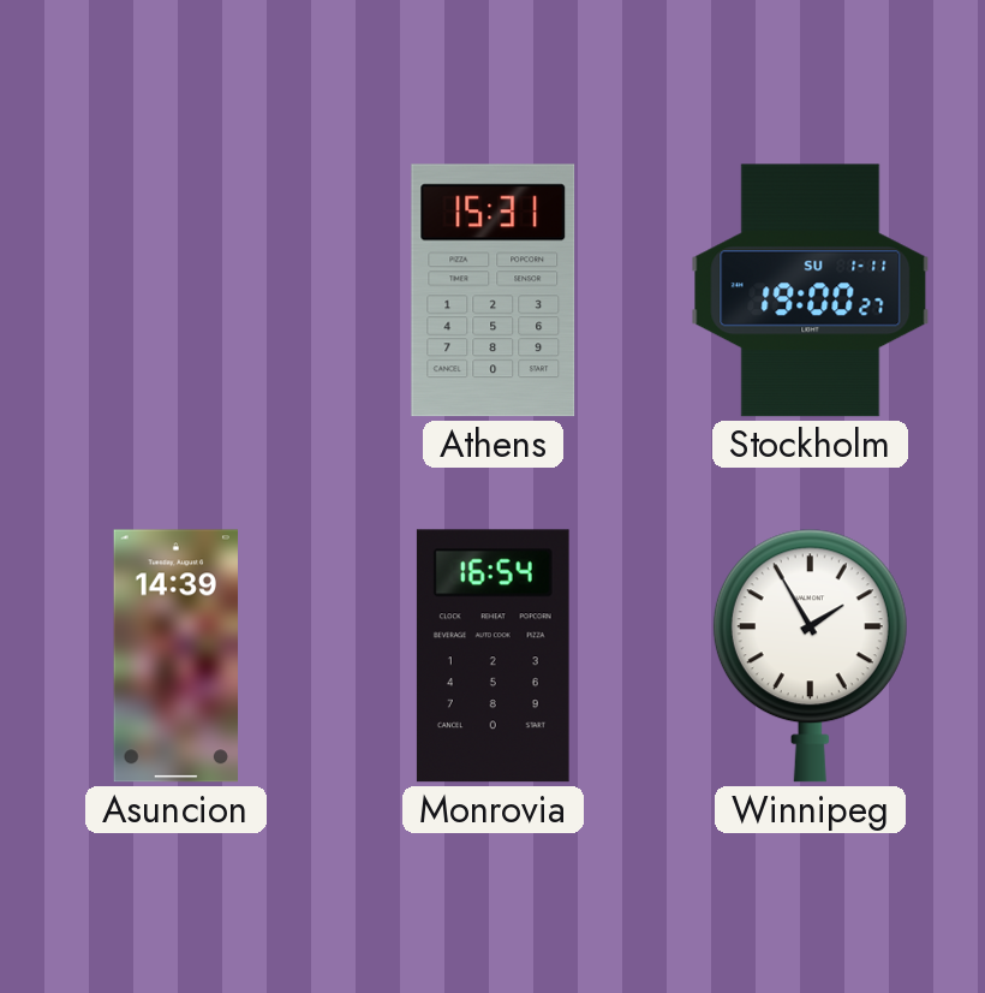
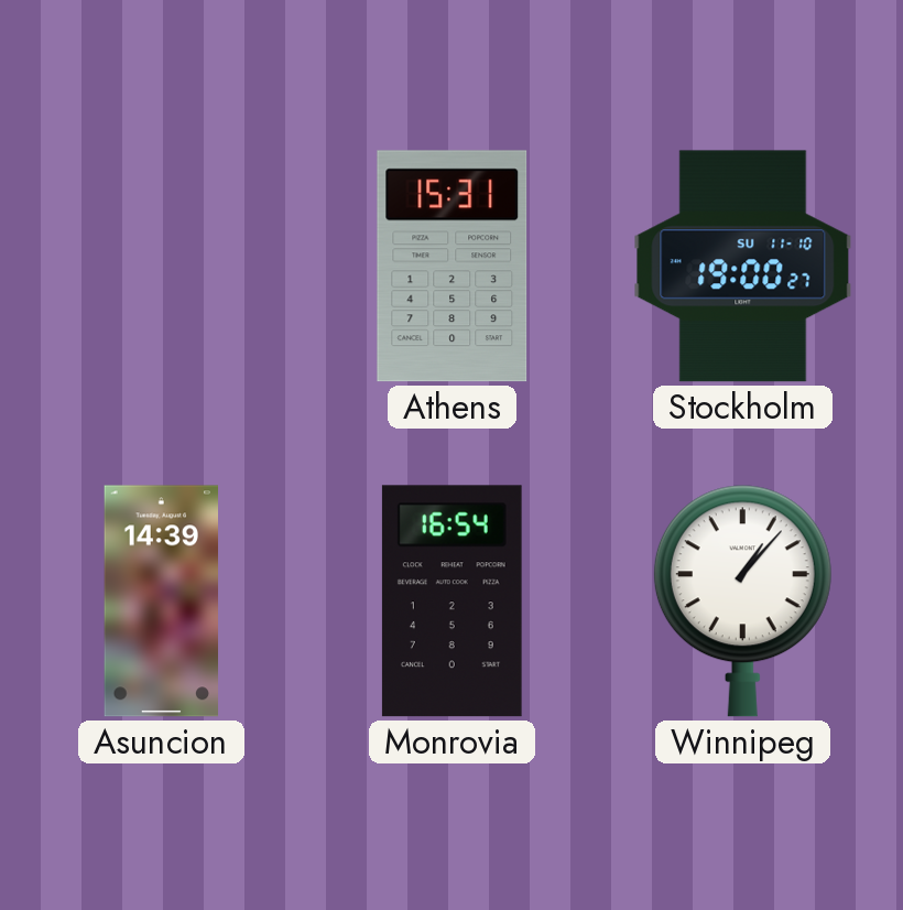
Stockholm date: SU 1-11 -> SU 11-10 (743, 267)
Winnipeg: 1:55 -> 1:07 (742, 602)
